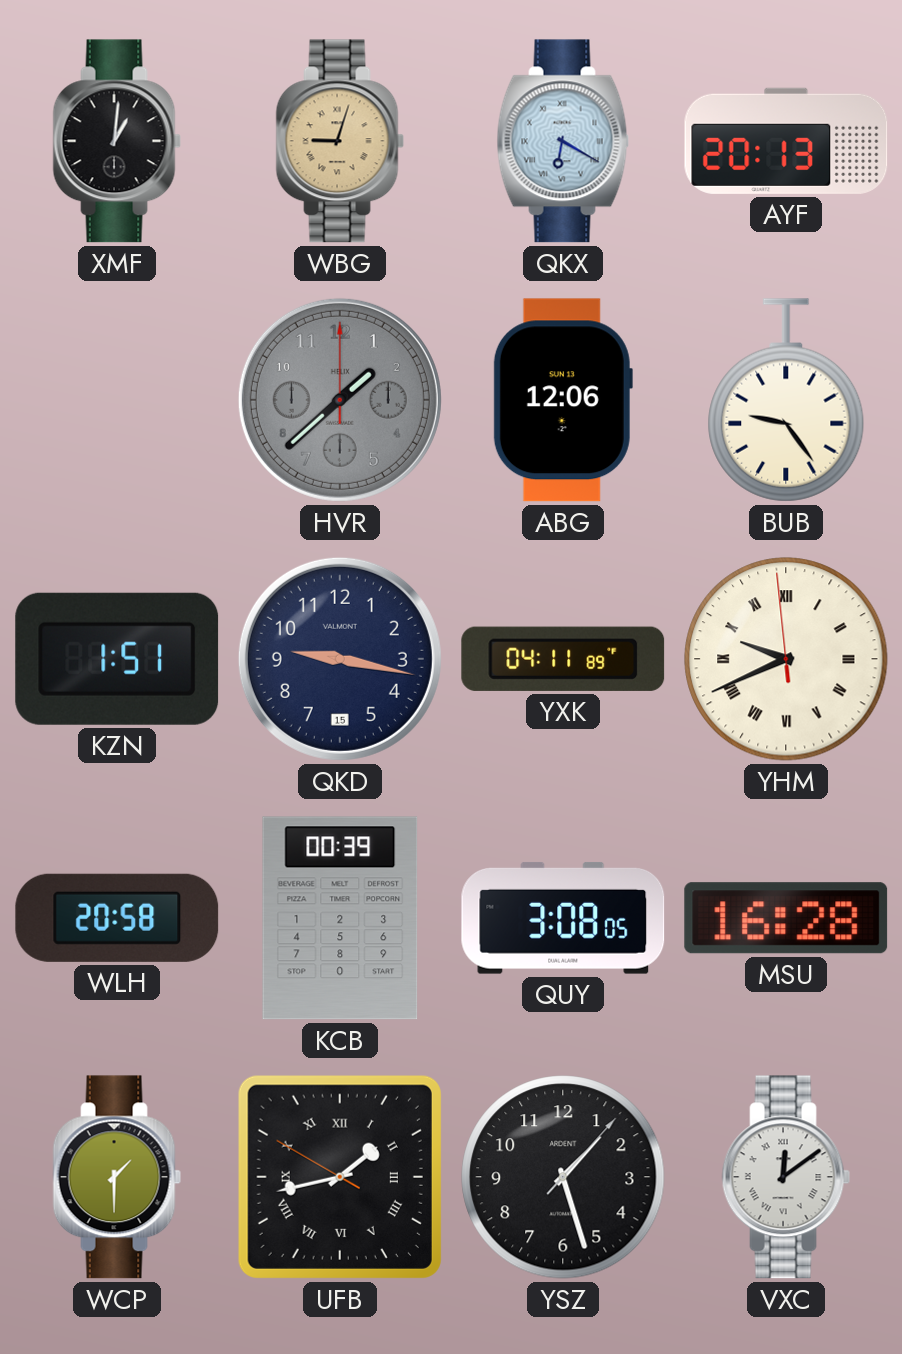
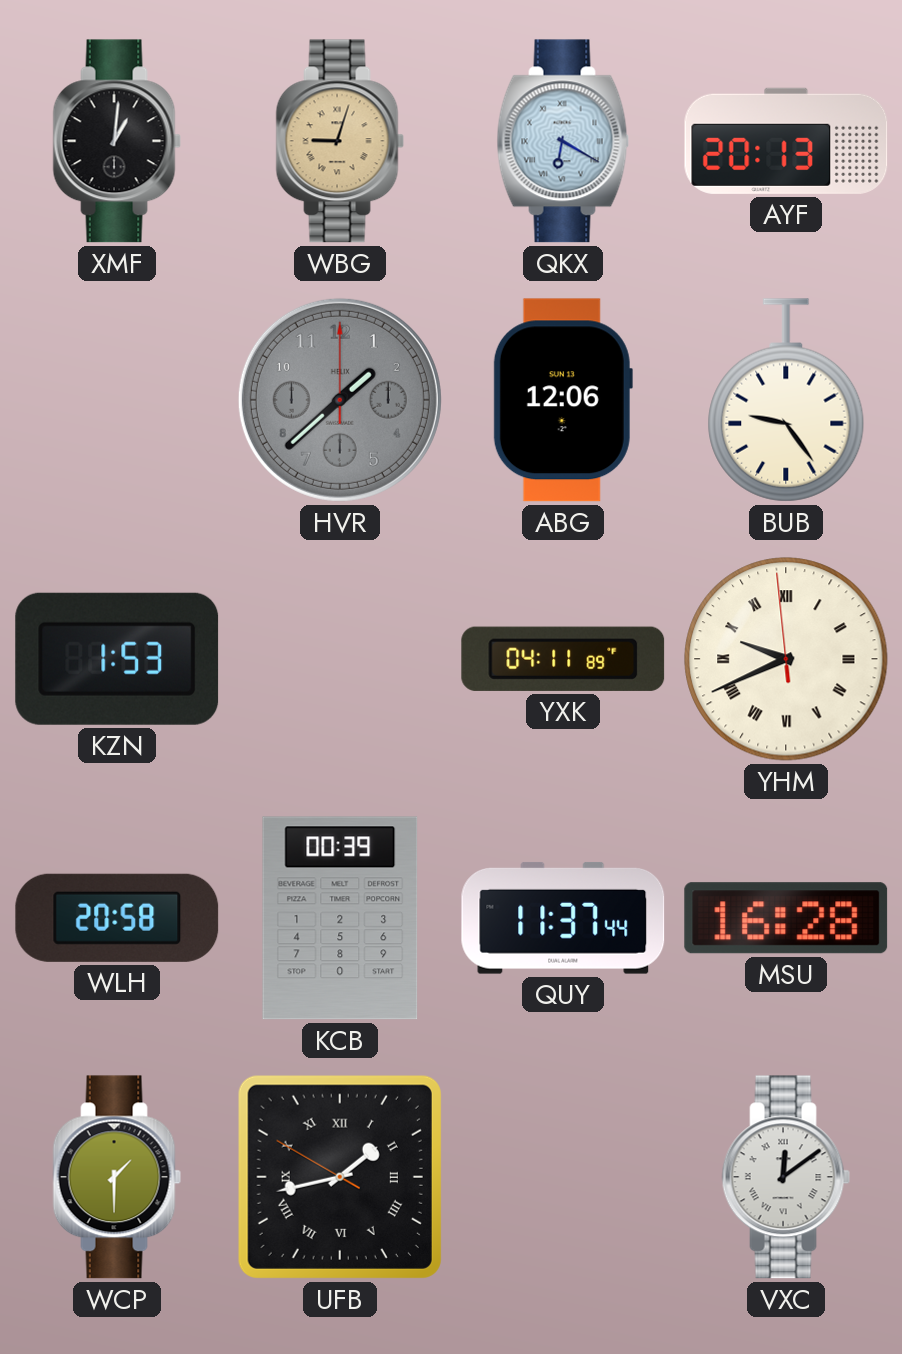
KZN: 1:51 -> 1:53 (117, 659)
QKD: 9:17 -> none (340, 659)
QUY: 3:08 -> 11:37 (563, 918)
YSZ: 1:27 -> none (563, 1177)
